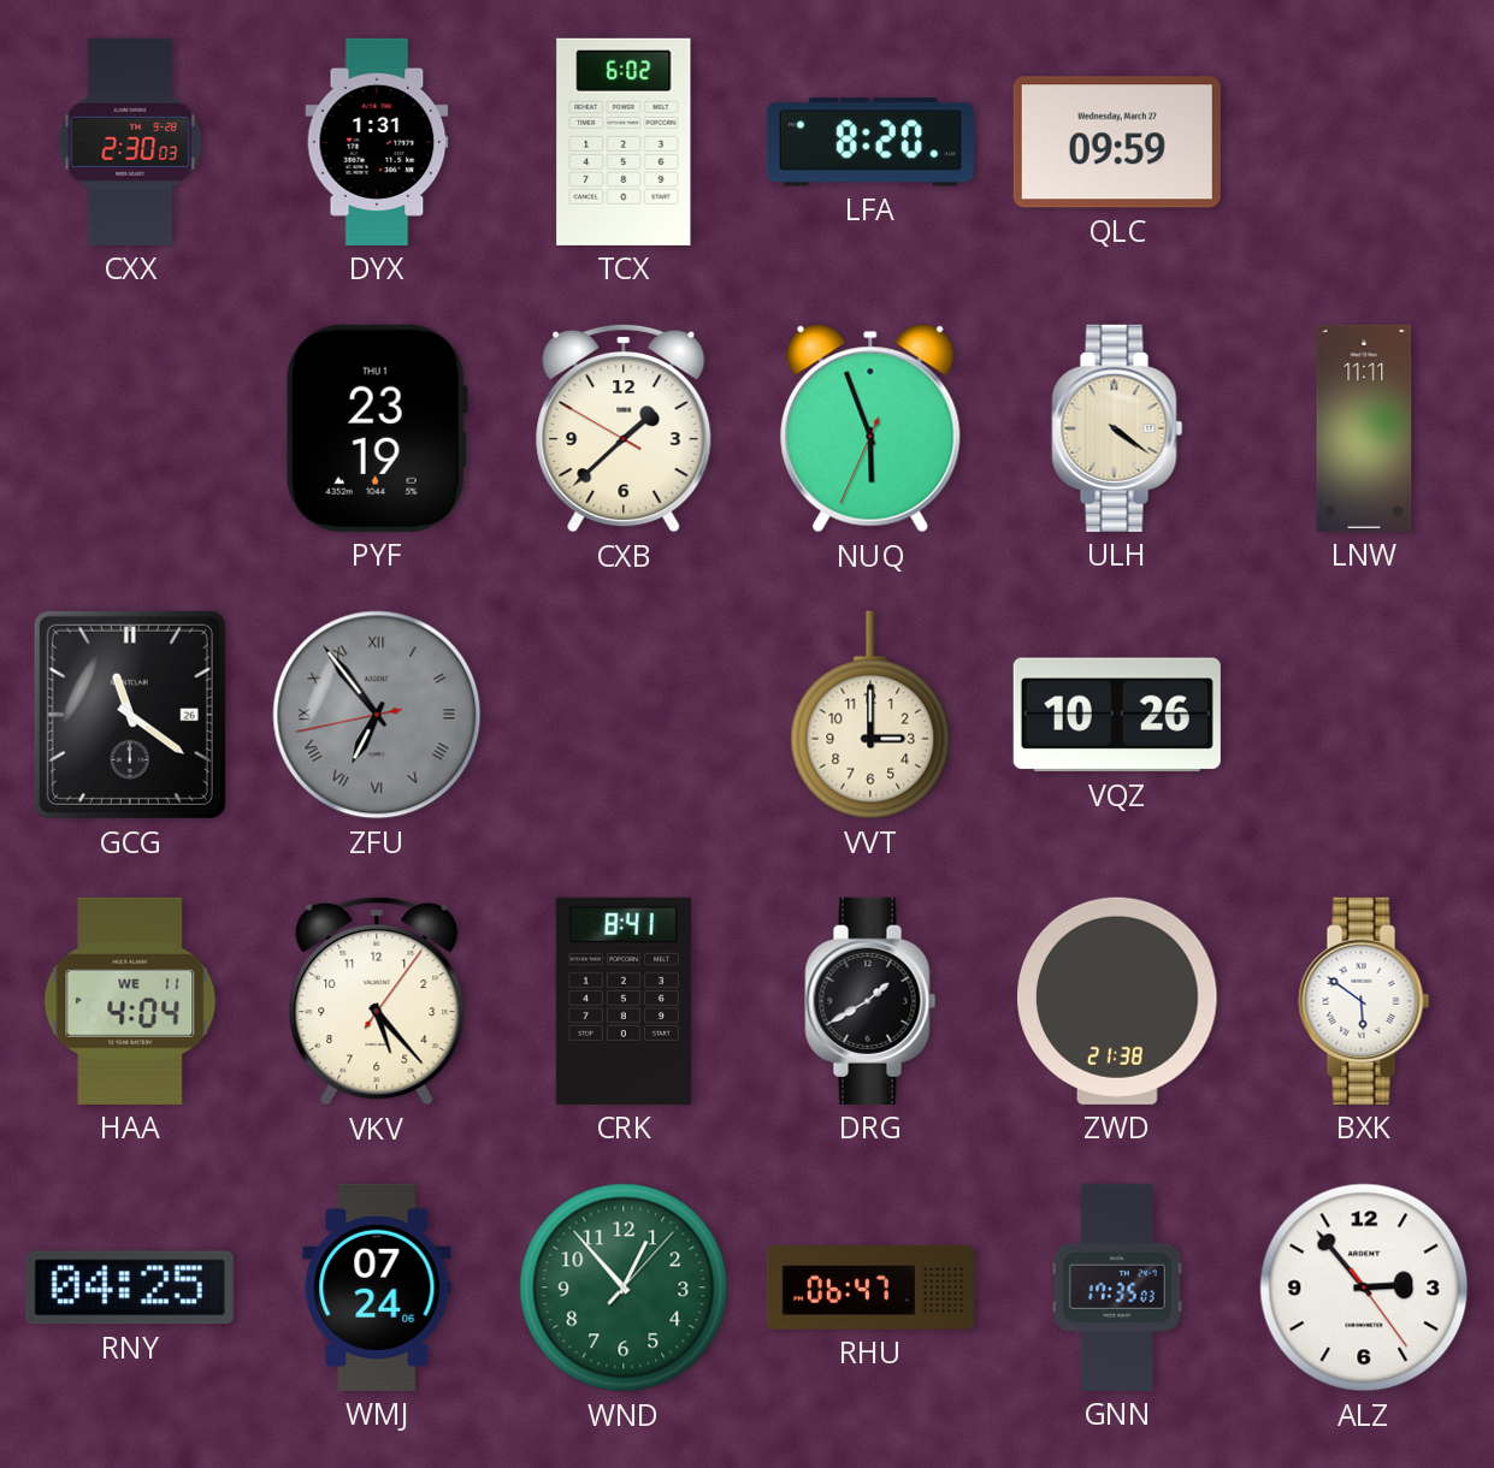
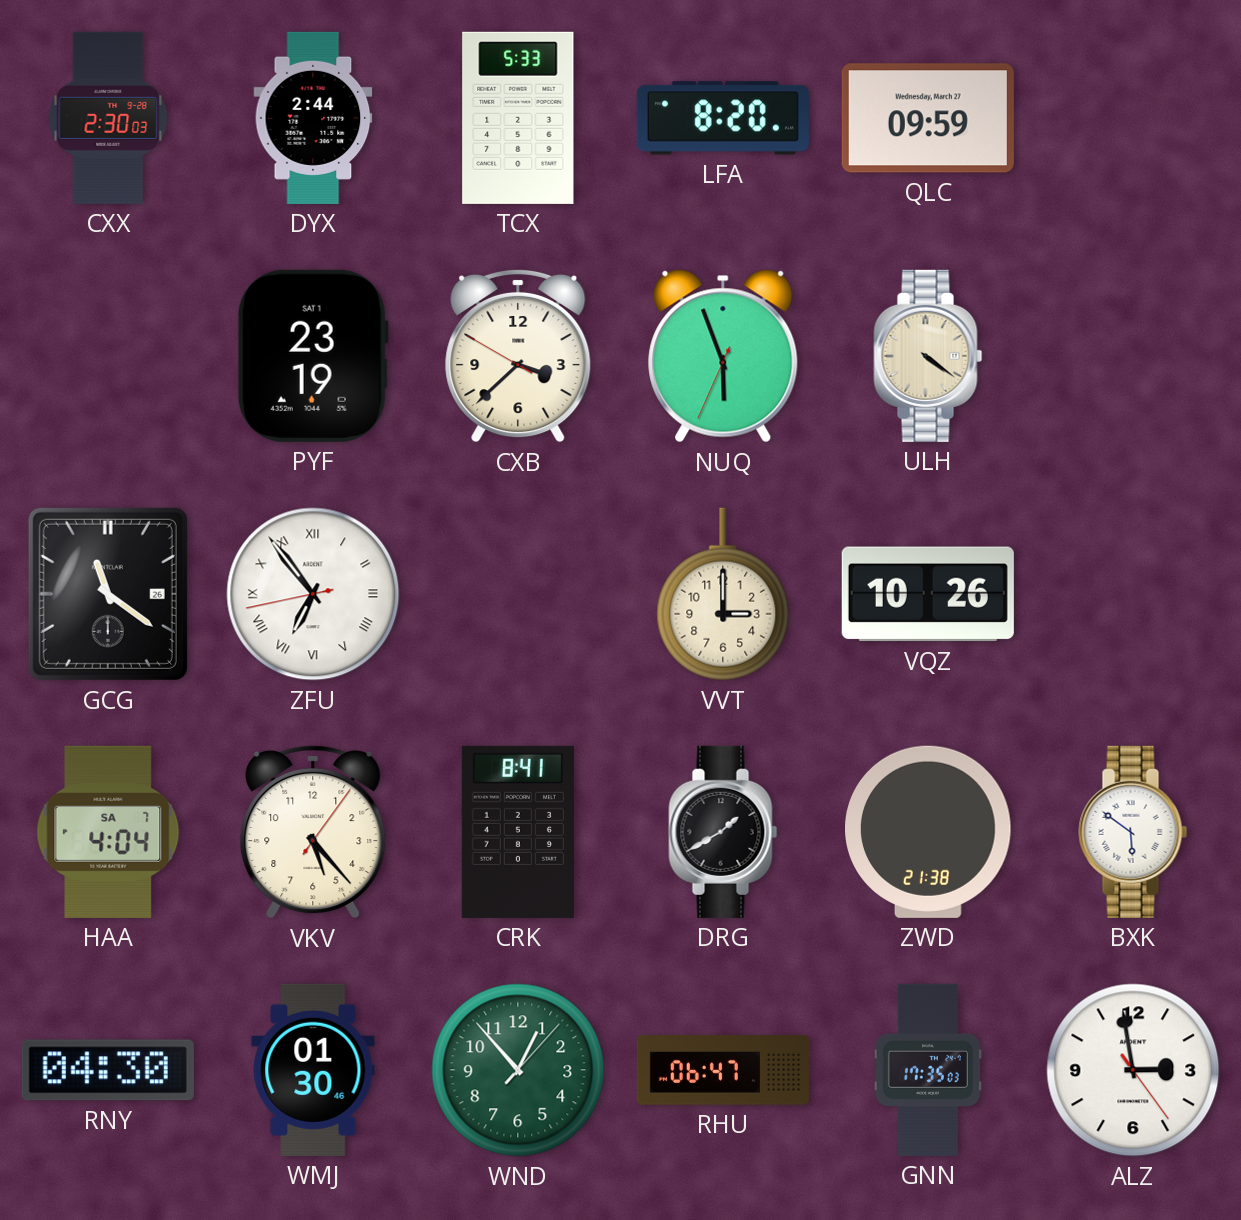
DYX: 1:31 -> 2:44 (313, 118)
TCX: 6:02 -> 5:33 (518, 118)
PYF date: THU 1 -> SAT 1 (313, 356)
CXB: 1:37 -> 3:37 (518, 356)
LNW: 11:11 -> none (1364, 428)
ZFU dial: grey -> white (313, 594)
HAA date: WE 11 -> SA 7 (108, 832)
RNY: 04:25 -> 04:30 (108, 1070)
WMJ: 07:24 -> 01:30 (313, 1070)
ALZ: 2:53 -> 2:58 (1133, 1070)
